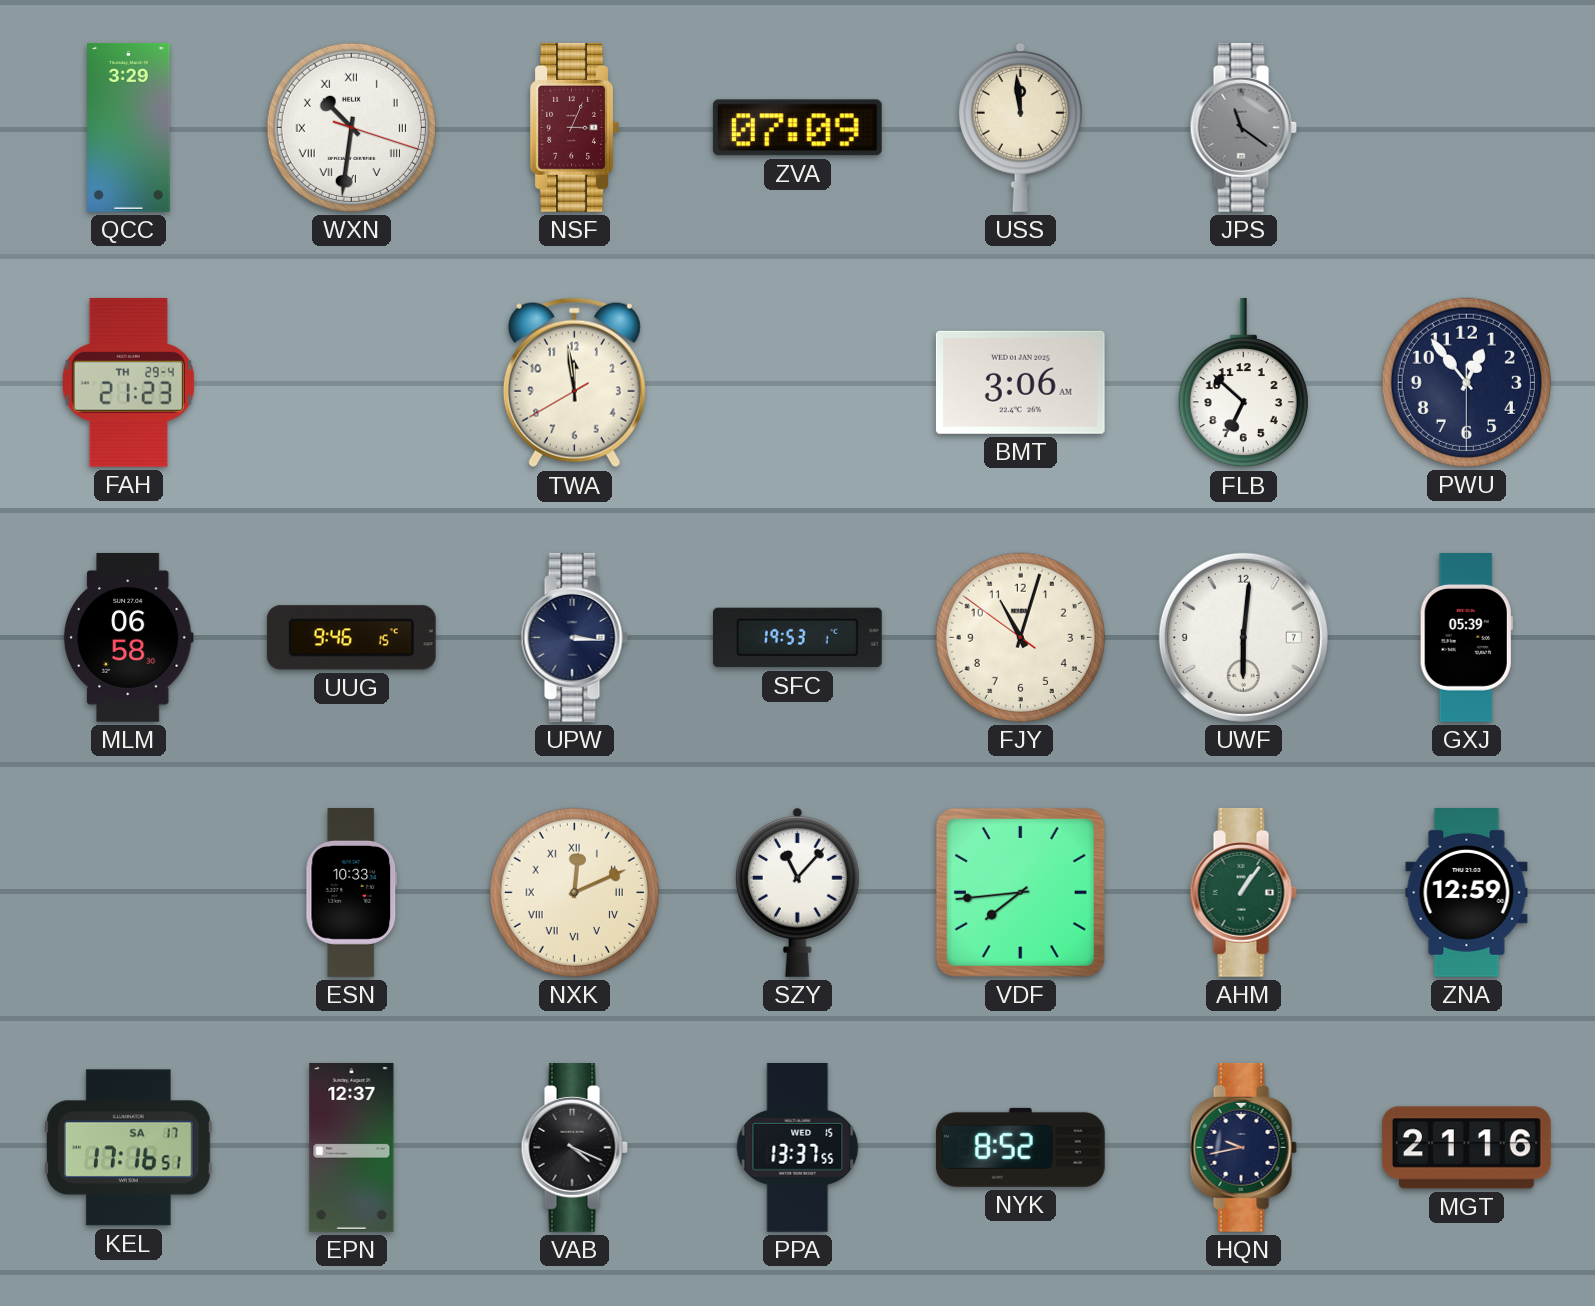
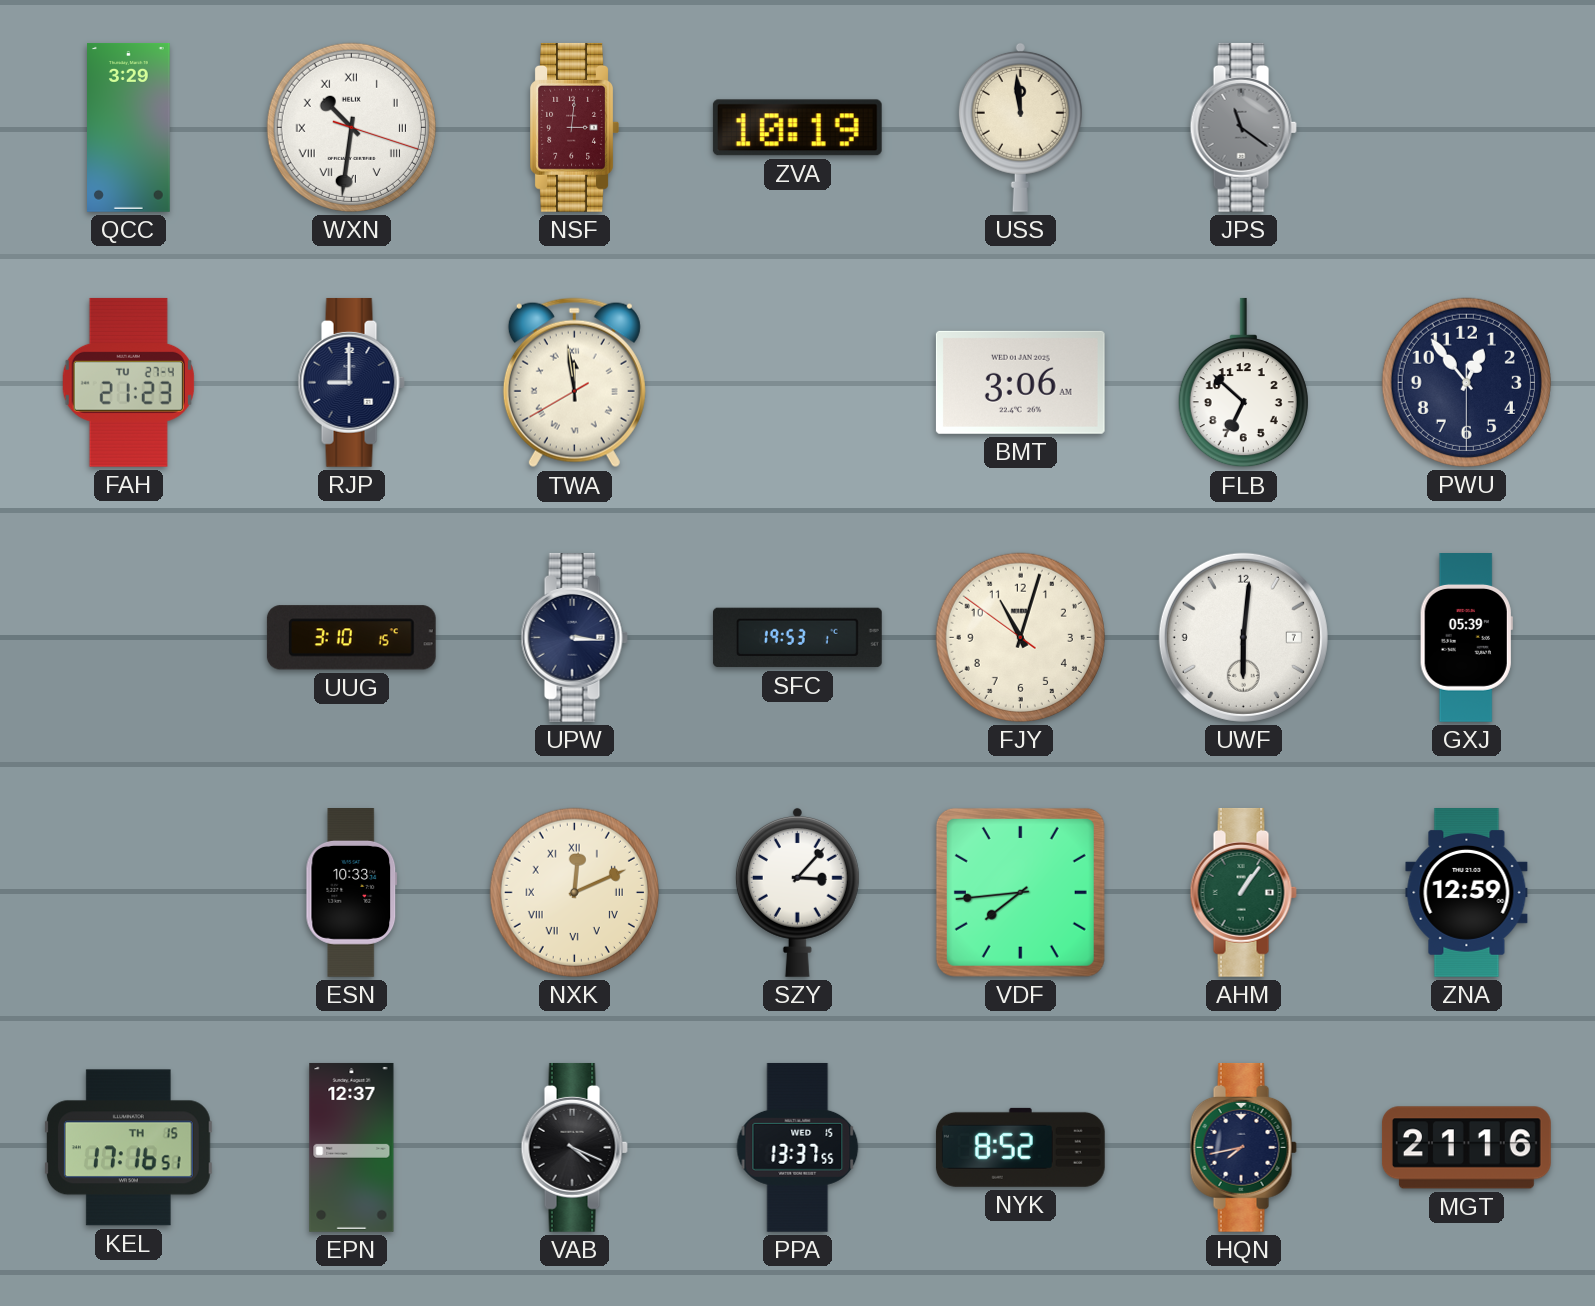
NSF: 3:04 -> 3:01 (574, 127)
ZVA: 07:09 -> 10:19 (797, 128)
FAH date: TH 29-4 -> TU 27-4 (128, 382)
RJP: none -> 9:00 (351, 382)
TWA numerals: Arabic -> Roman (574, 383)
MLM: 06:58 -> none (128, 637)
UUG: 9:46 -> 3:10 (351, 638)
SZY: 11:07 -> 3:07 (797, 892)
KEL date: SA 17 -> TH 15 (128, 1148)
HQN: 9:43 -> 7:43 (1243, 1147)
